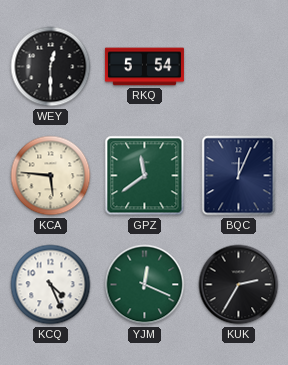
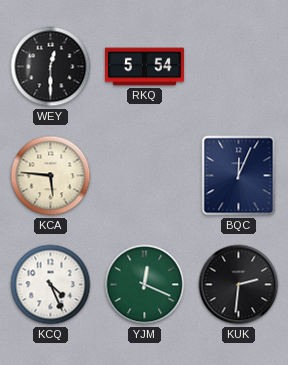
GPZ: 11:39 -> none (145, 176)
KUK: 2:35 -> 2:31 (239, 285)
